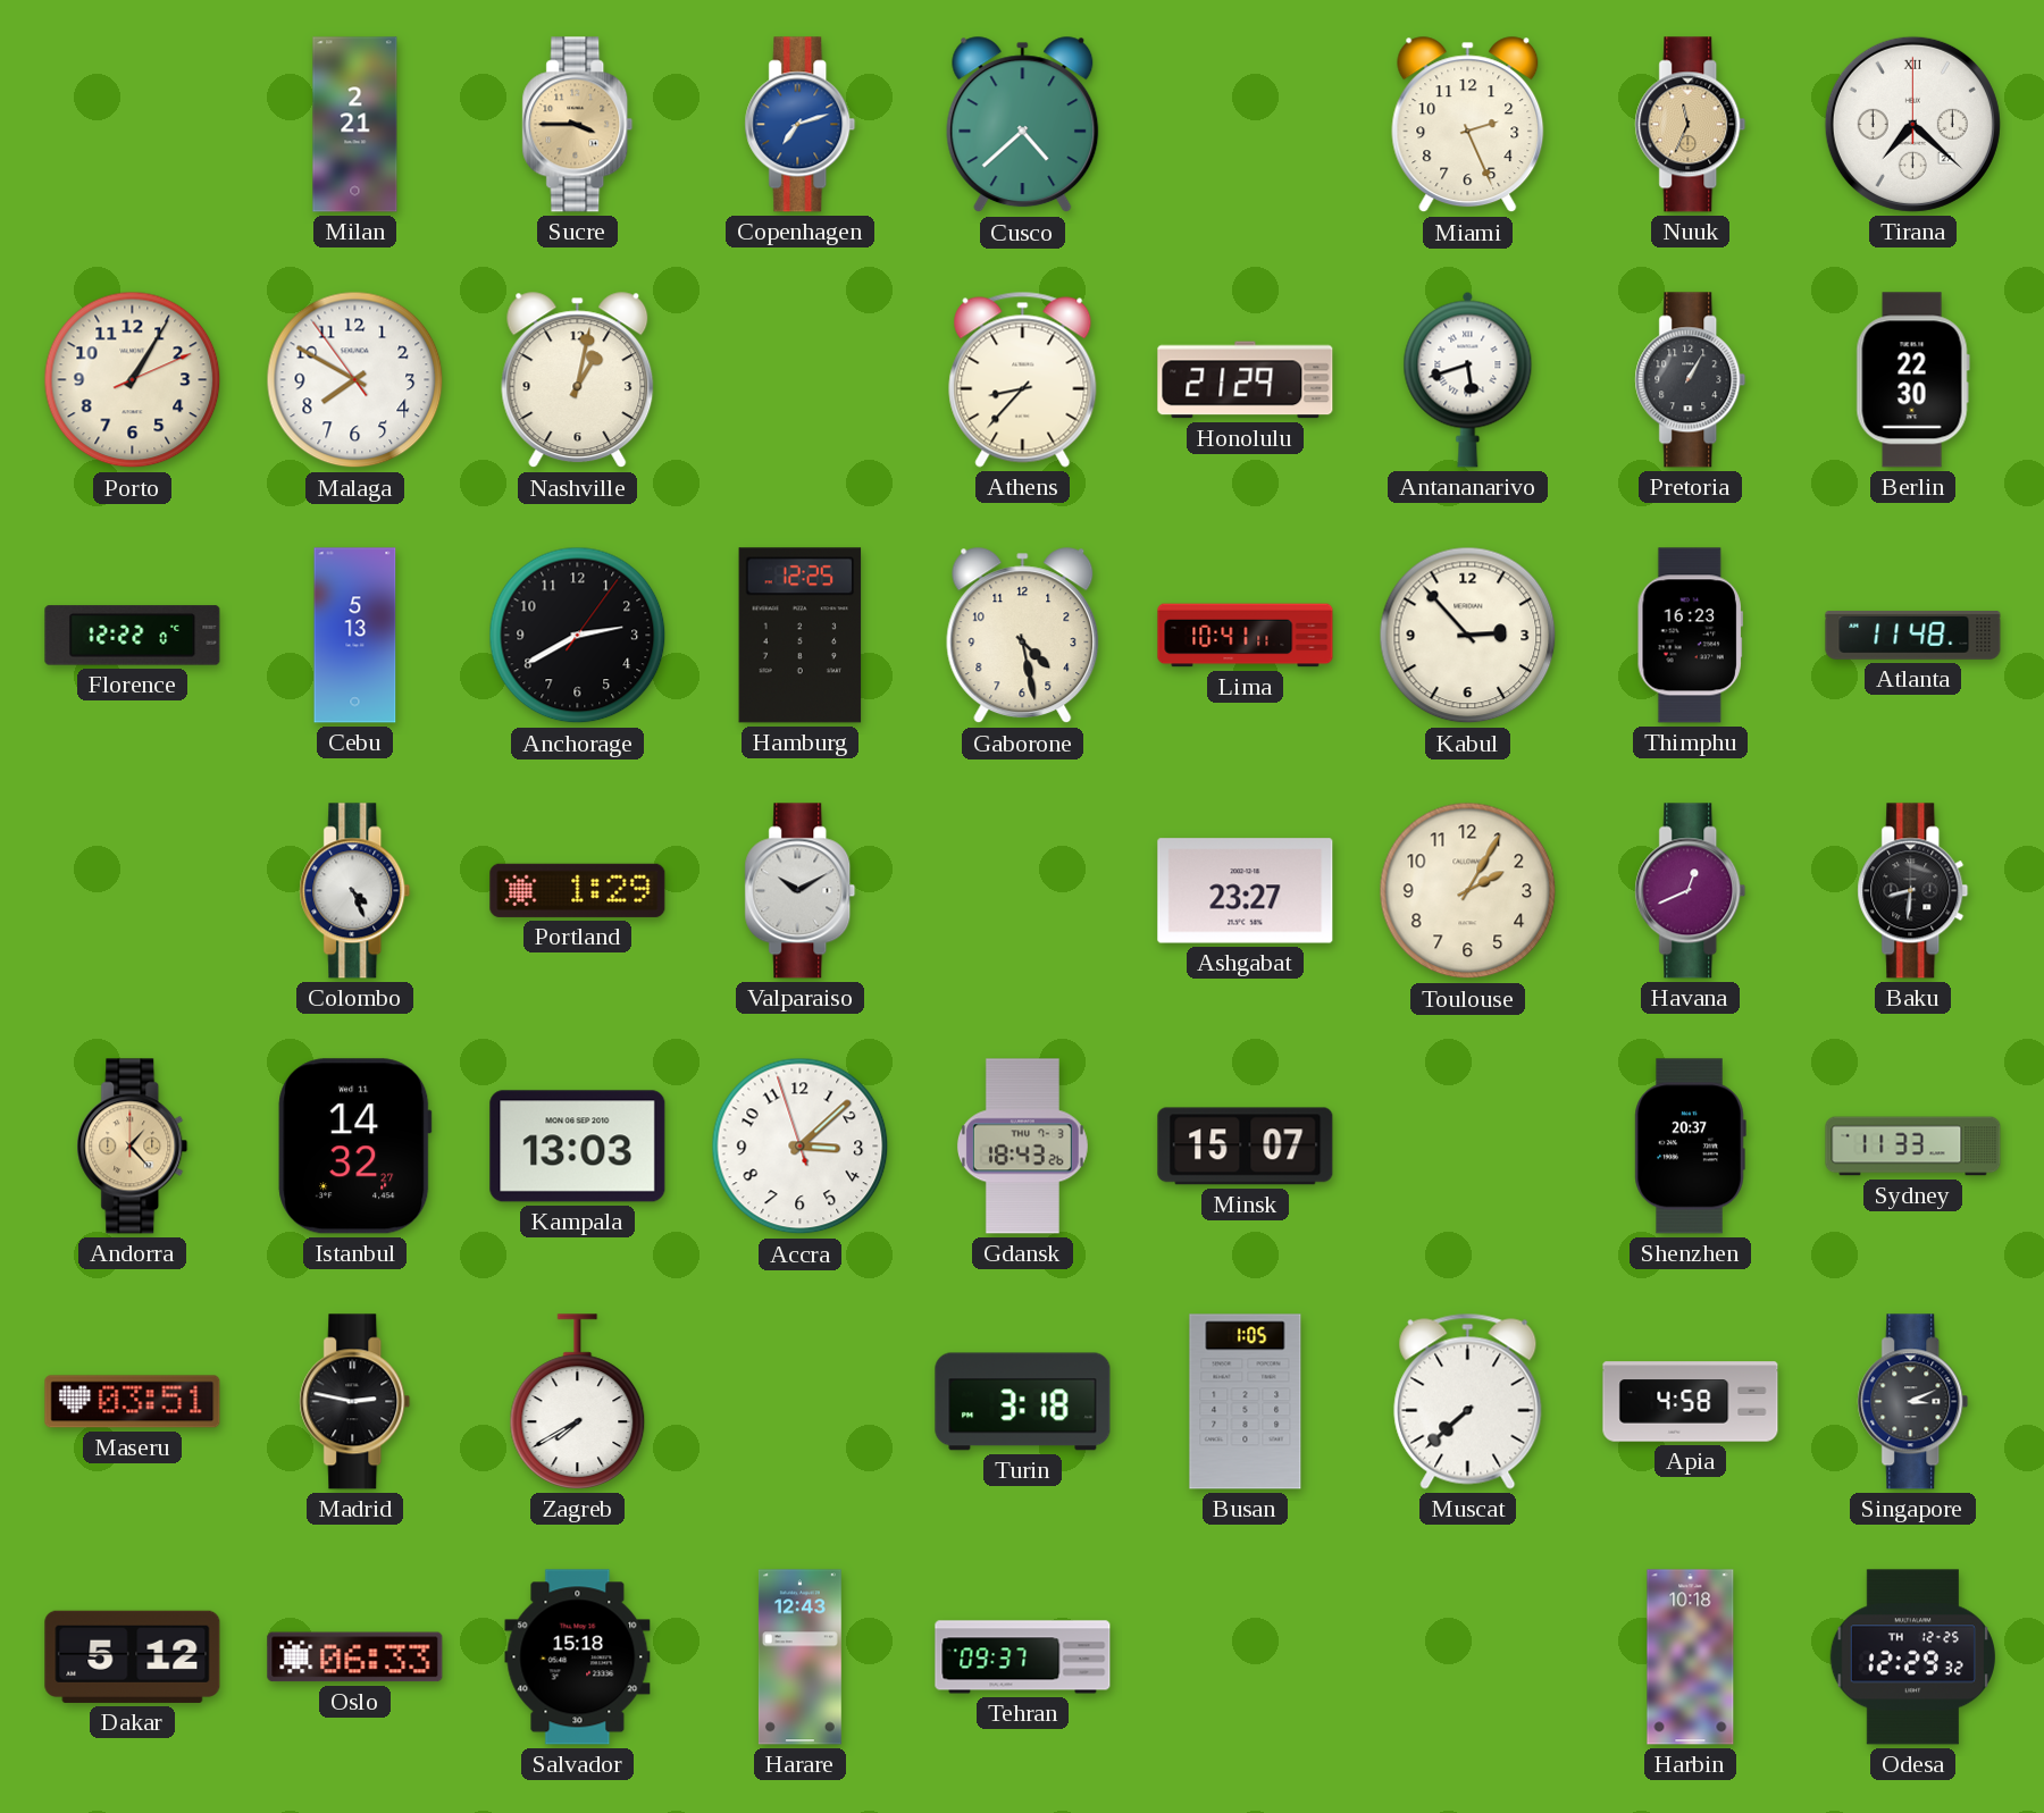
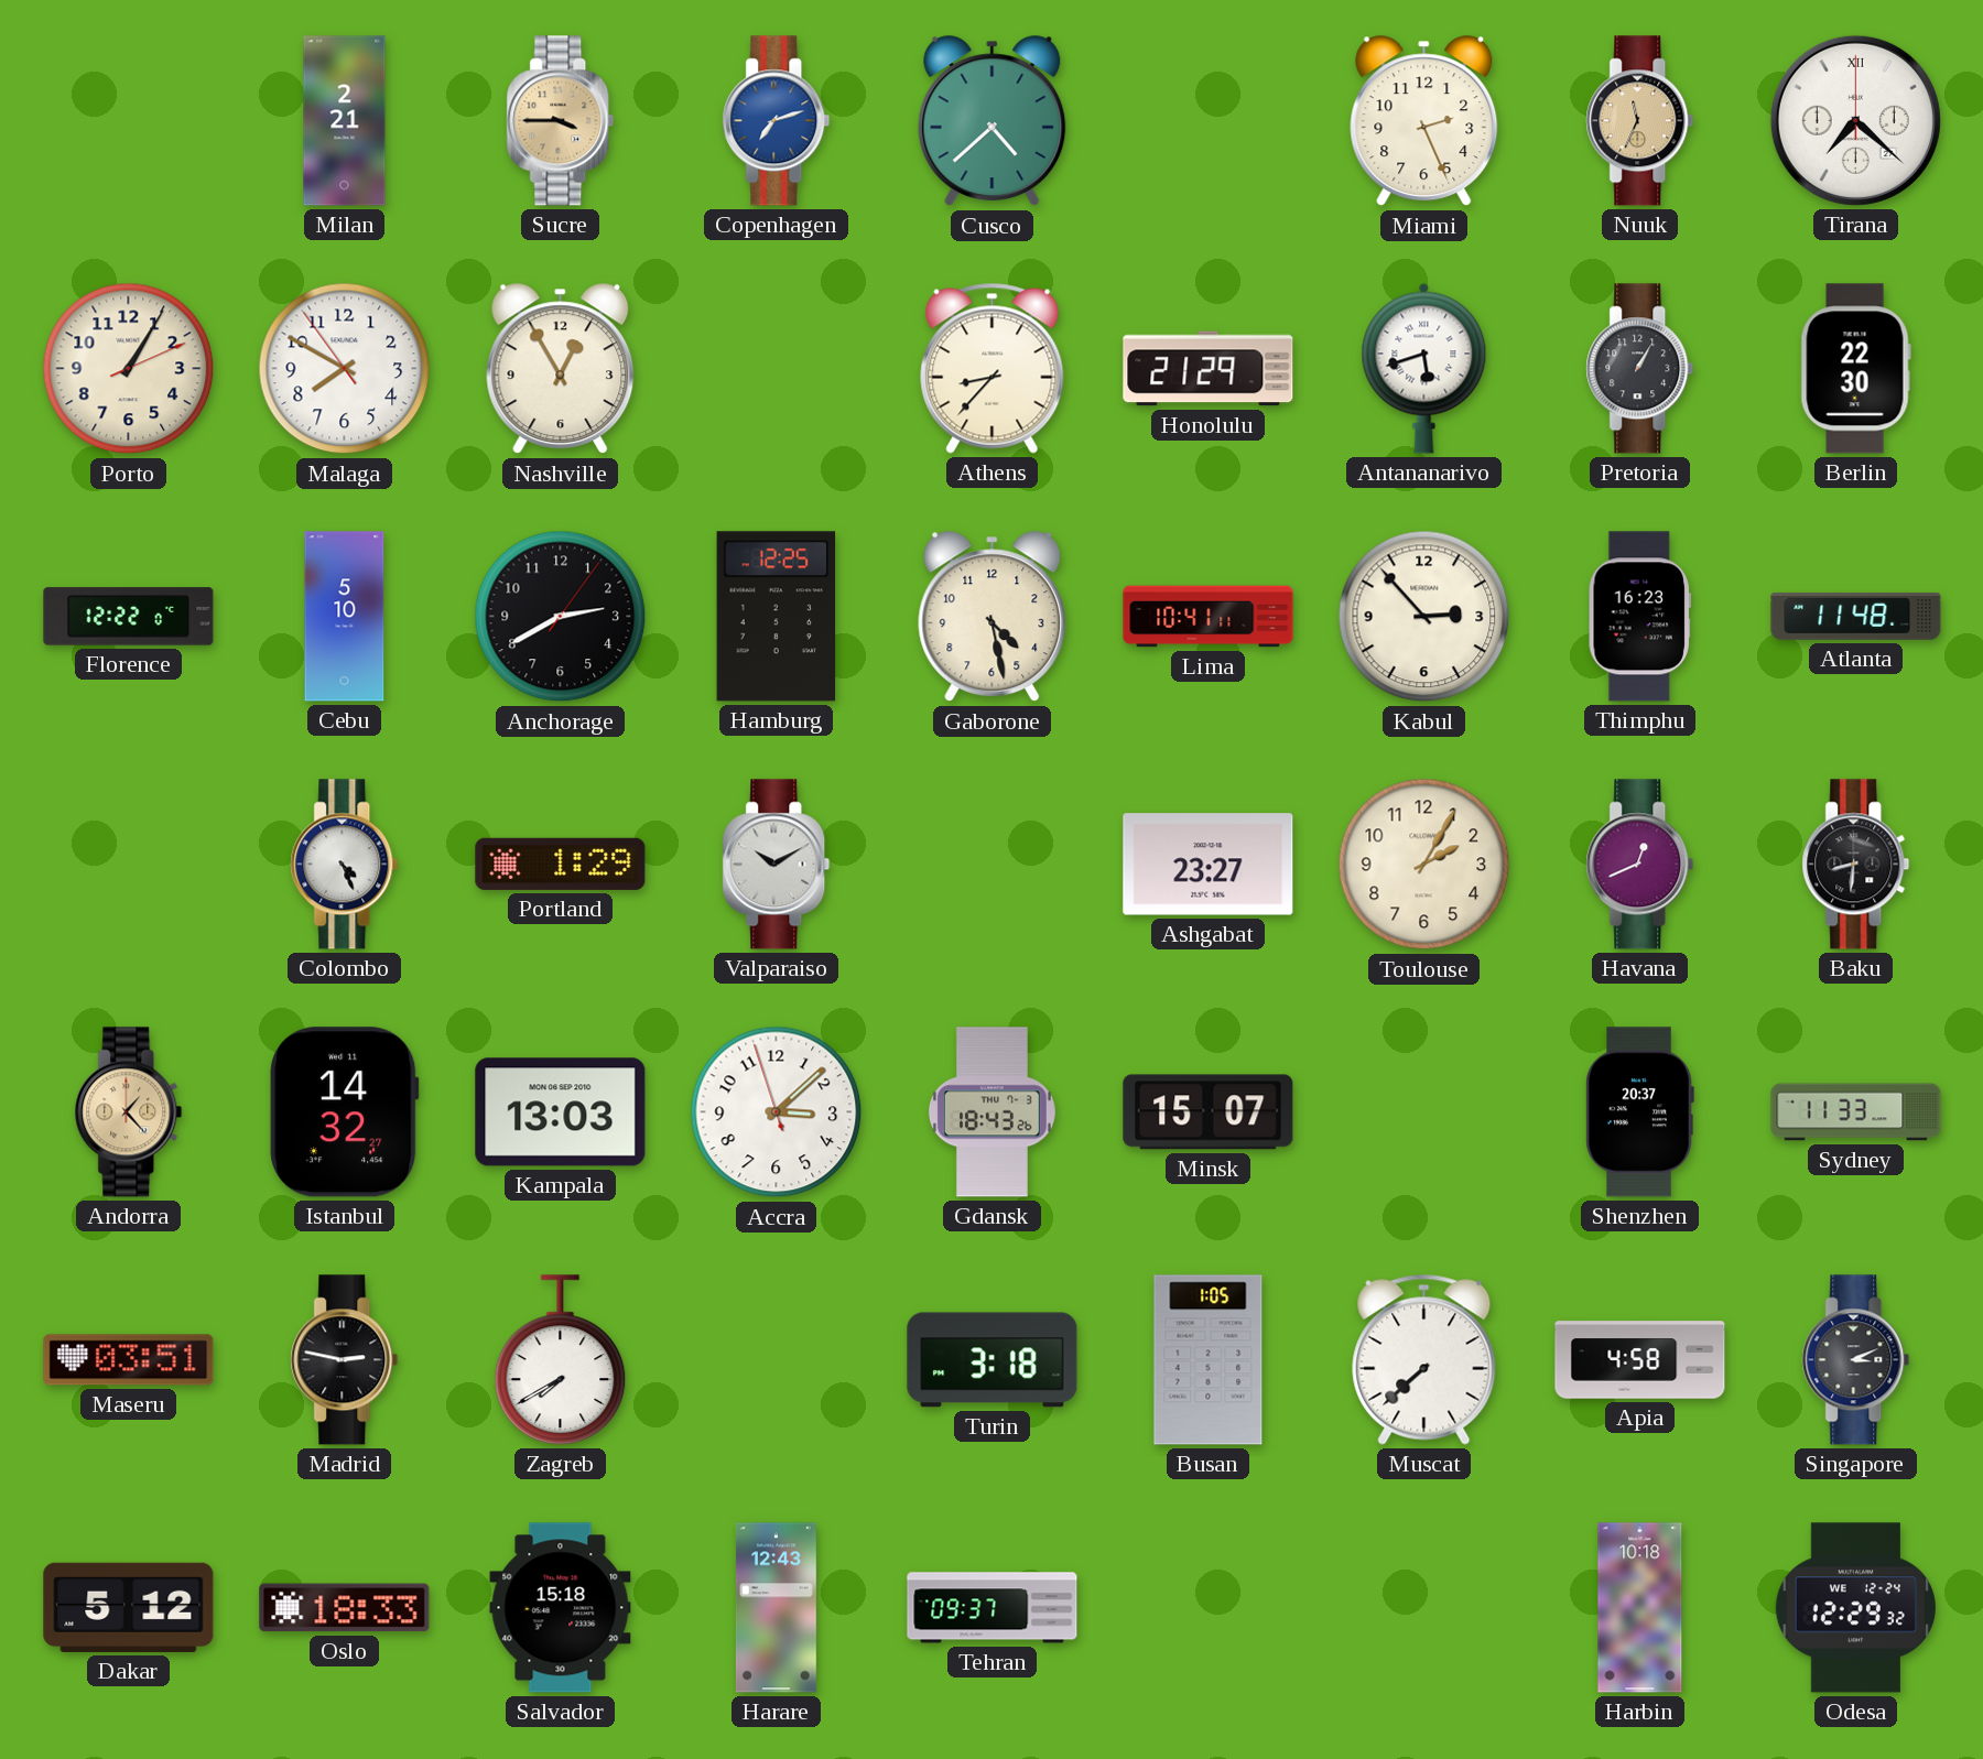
Nashville: 1:02 -> 12:55 (561, 369)
Cebu: 5:13 -> 5:10 (345, 617)
Oslo: 06:33 -> 18:33 (345, 1608)
Odesa date: TH 12-25 -> WE 12-24 (1855, 1608)
